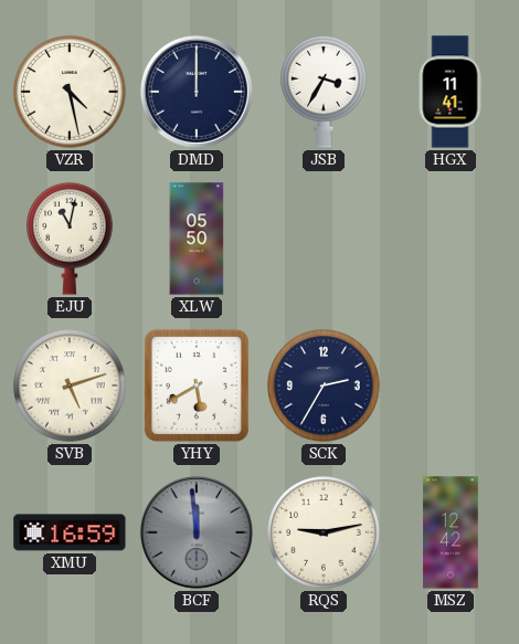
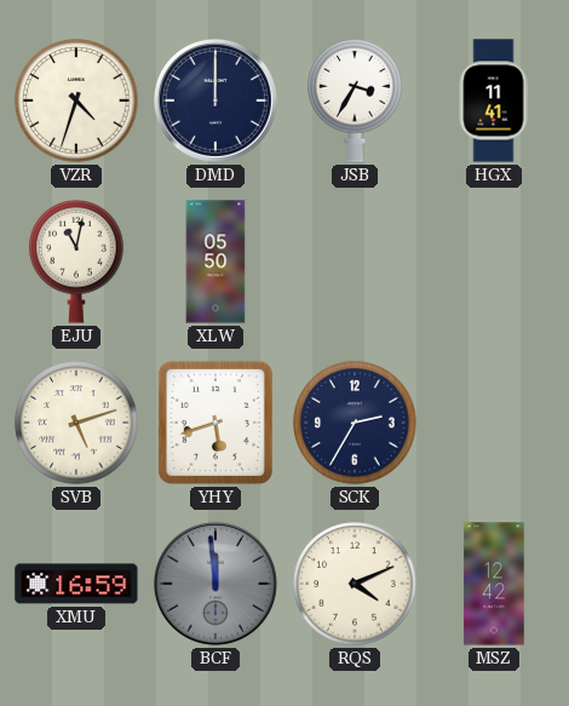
VZR: 4:28 -> 4:33 (76, 101)
YHY: 5:40 -> 5:42 (215, 423)
RQS: 9:13 -> 4:11 (355, 584)
